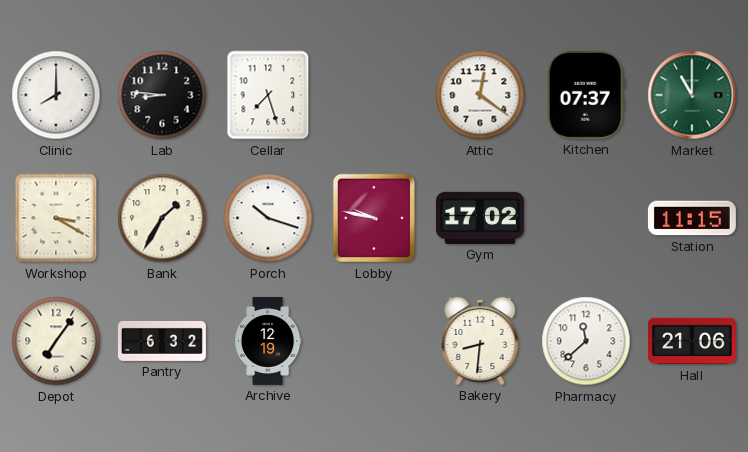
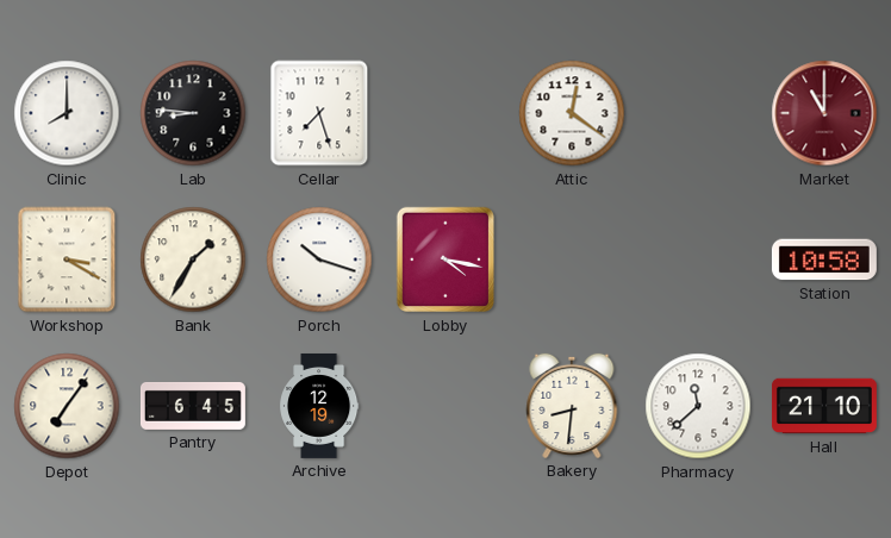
Kitchen: 07:37 -> none (586, 95)
Market dial: green -> burgundy (824, 113)
Lobby: 9:47 -> 4:17 (444, 259)
Gym: 17:02 -> none (480, 218)
Station: 11:15 -> 10:58 (824, 259)
Pantry: 6:32 -> 6:45 (193, 406)
Hall: 21:06 -> 21:10 (824, 406)
